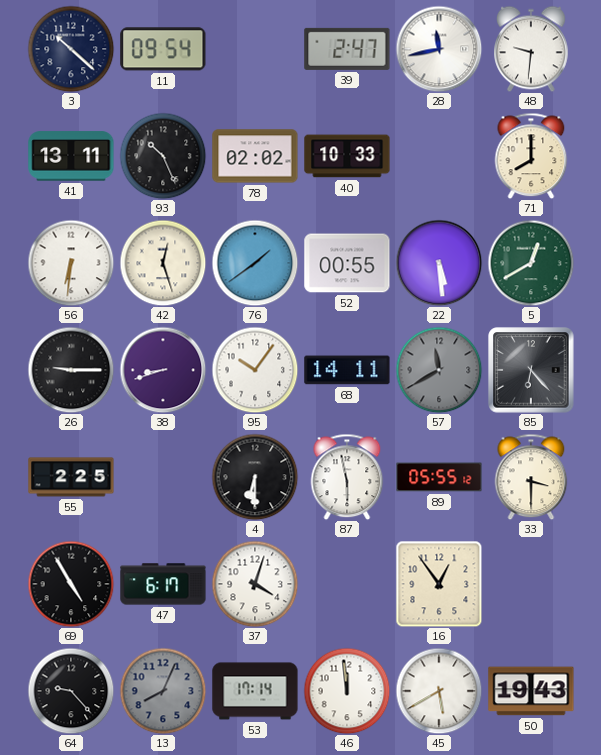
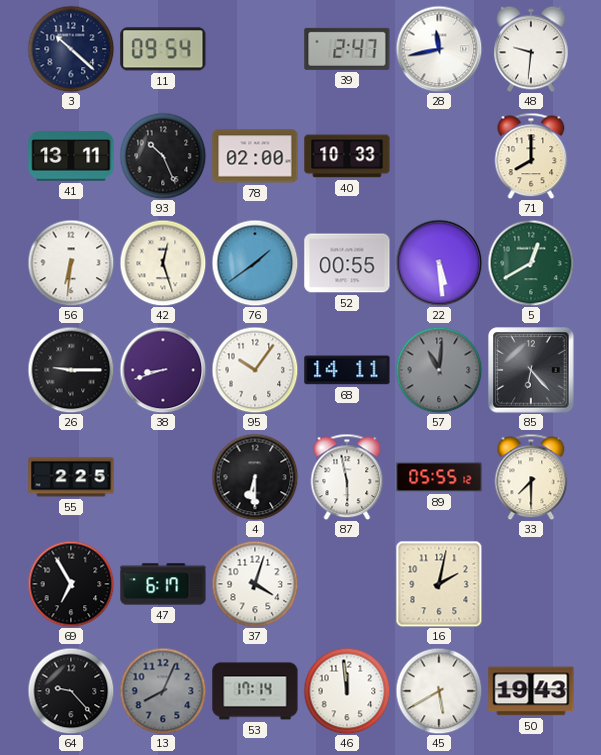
78: 02:02 -> 02:00 (255, 156)
57: 11:40 -> 11:01 (439, 370)
33: 3:30 -> 7:30 (531, 477)
69: 4:55 -> 6:55 (71, 584)
16: 12:54 -> 2:02 (439, 584)
